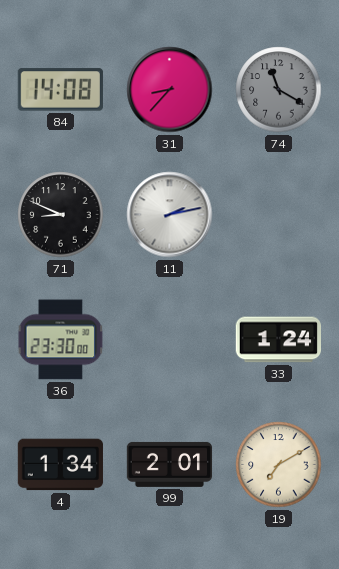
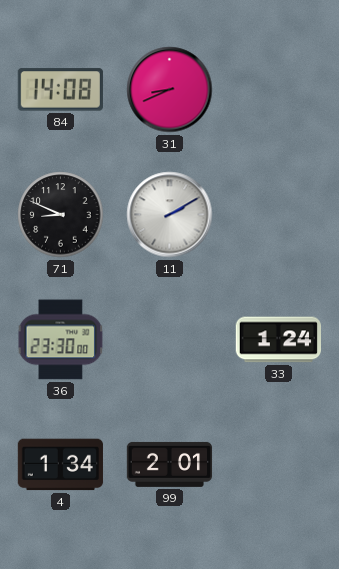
31: 8:37 -> 8:41 (170, 90)
74: 11:20 -> none (279, 90)
11: 2:13 -> 2:10 (170, 215)
19: 7:10 -> none (279, 465)
